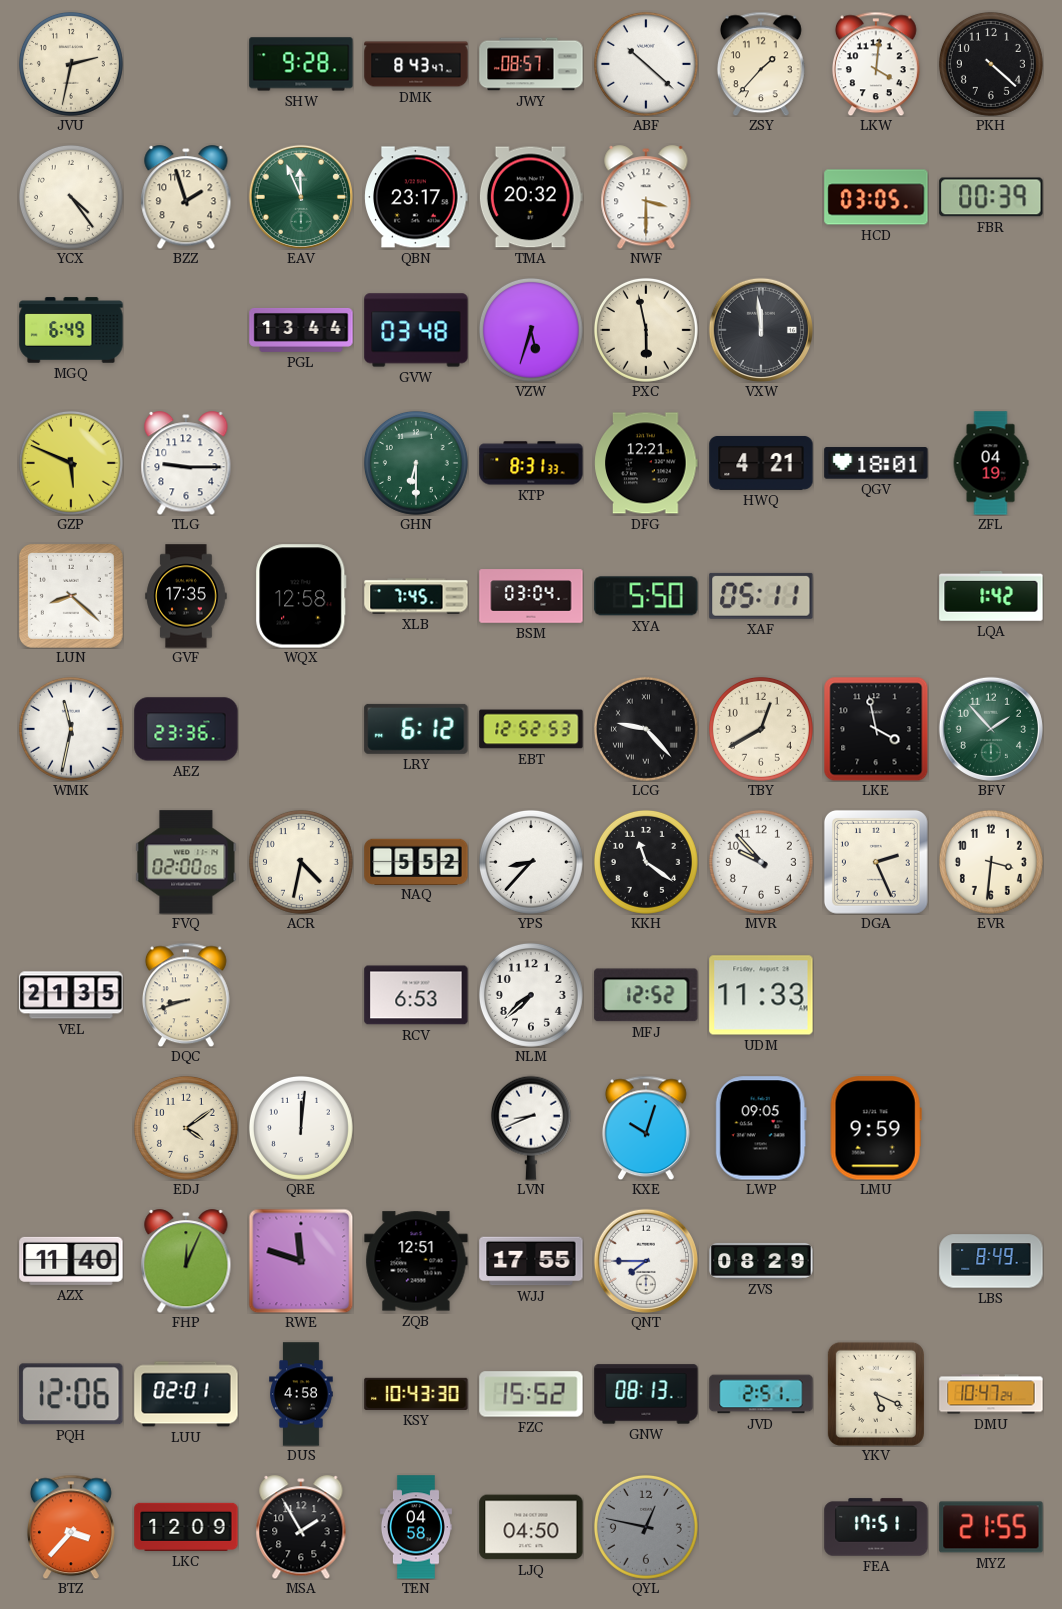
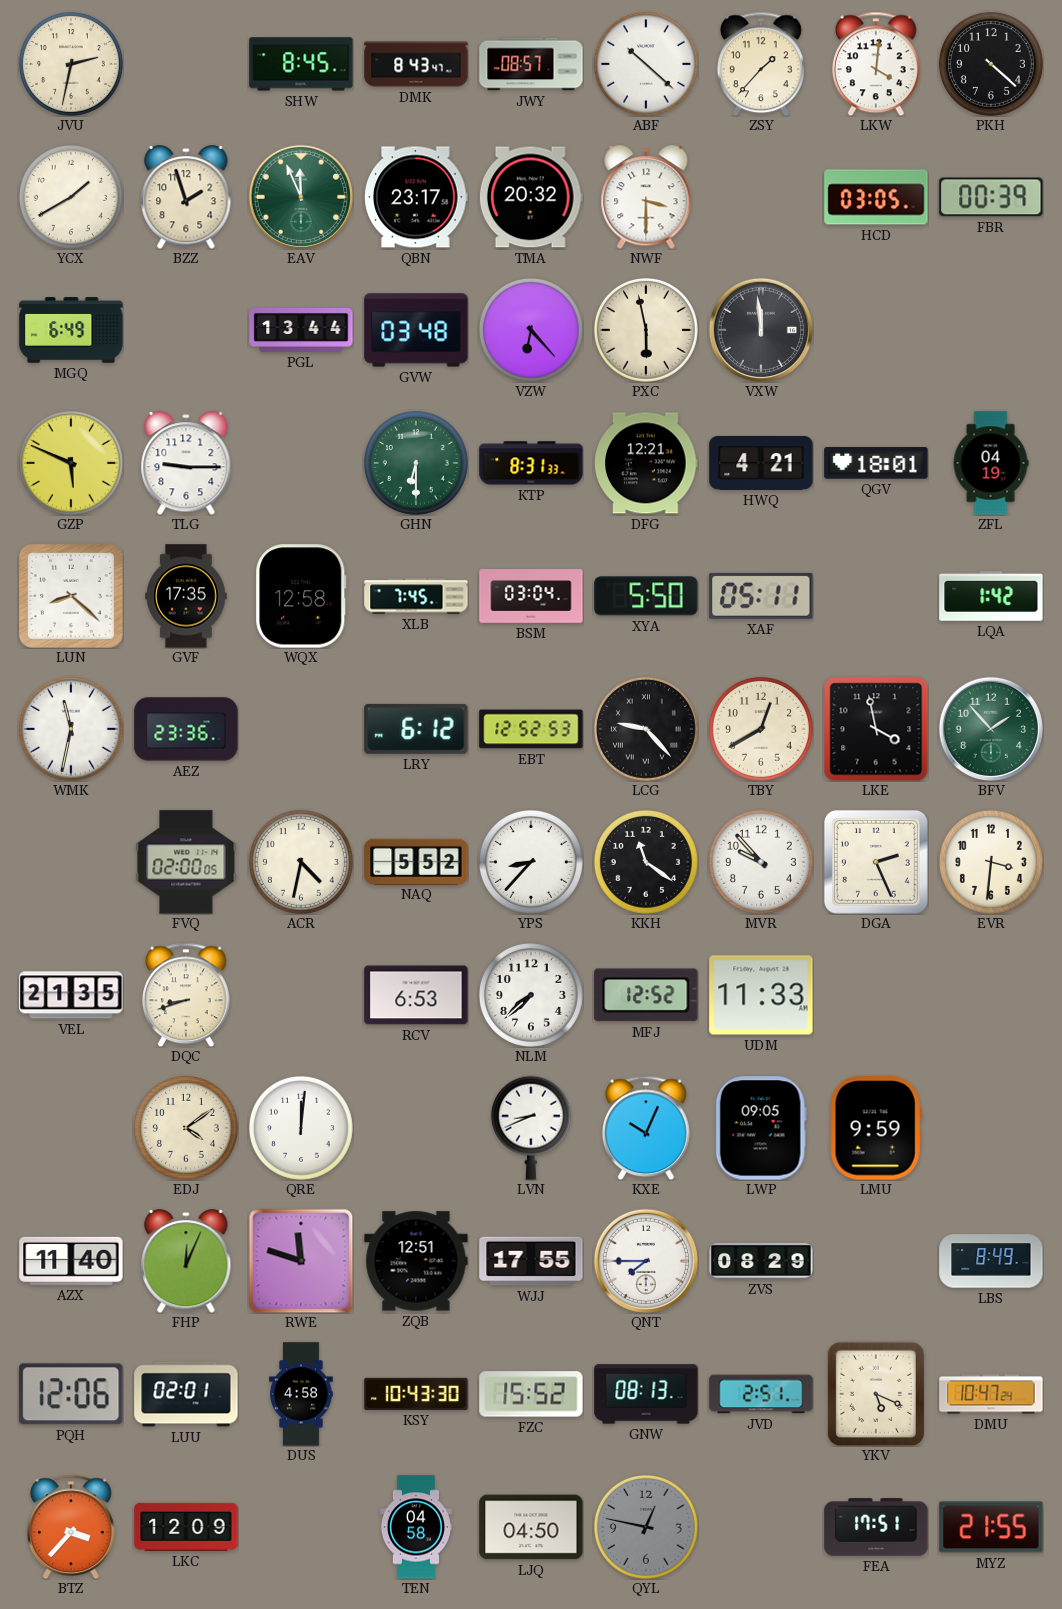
SHW: 9:28 -> 8:45 (301, 64)
YCX: 4:24 -> 1:40 (71, 197)
VZW: 5:33 -> 6:23 (531, 330)
KXE: 10:03 -> 10:04 (646, 1128)
MSA: 1:55 -> none (301, 1527)
